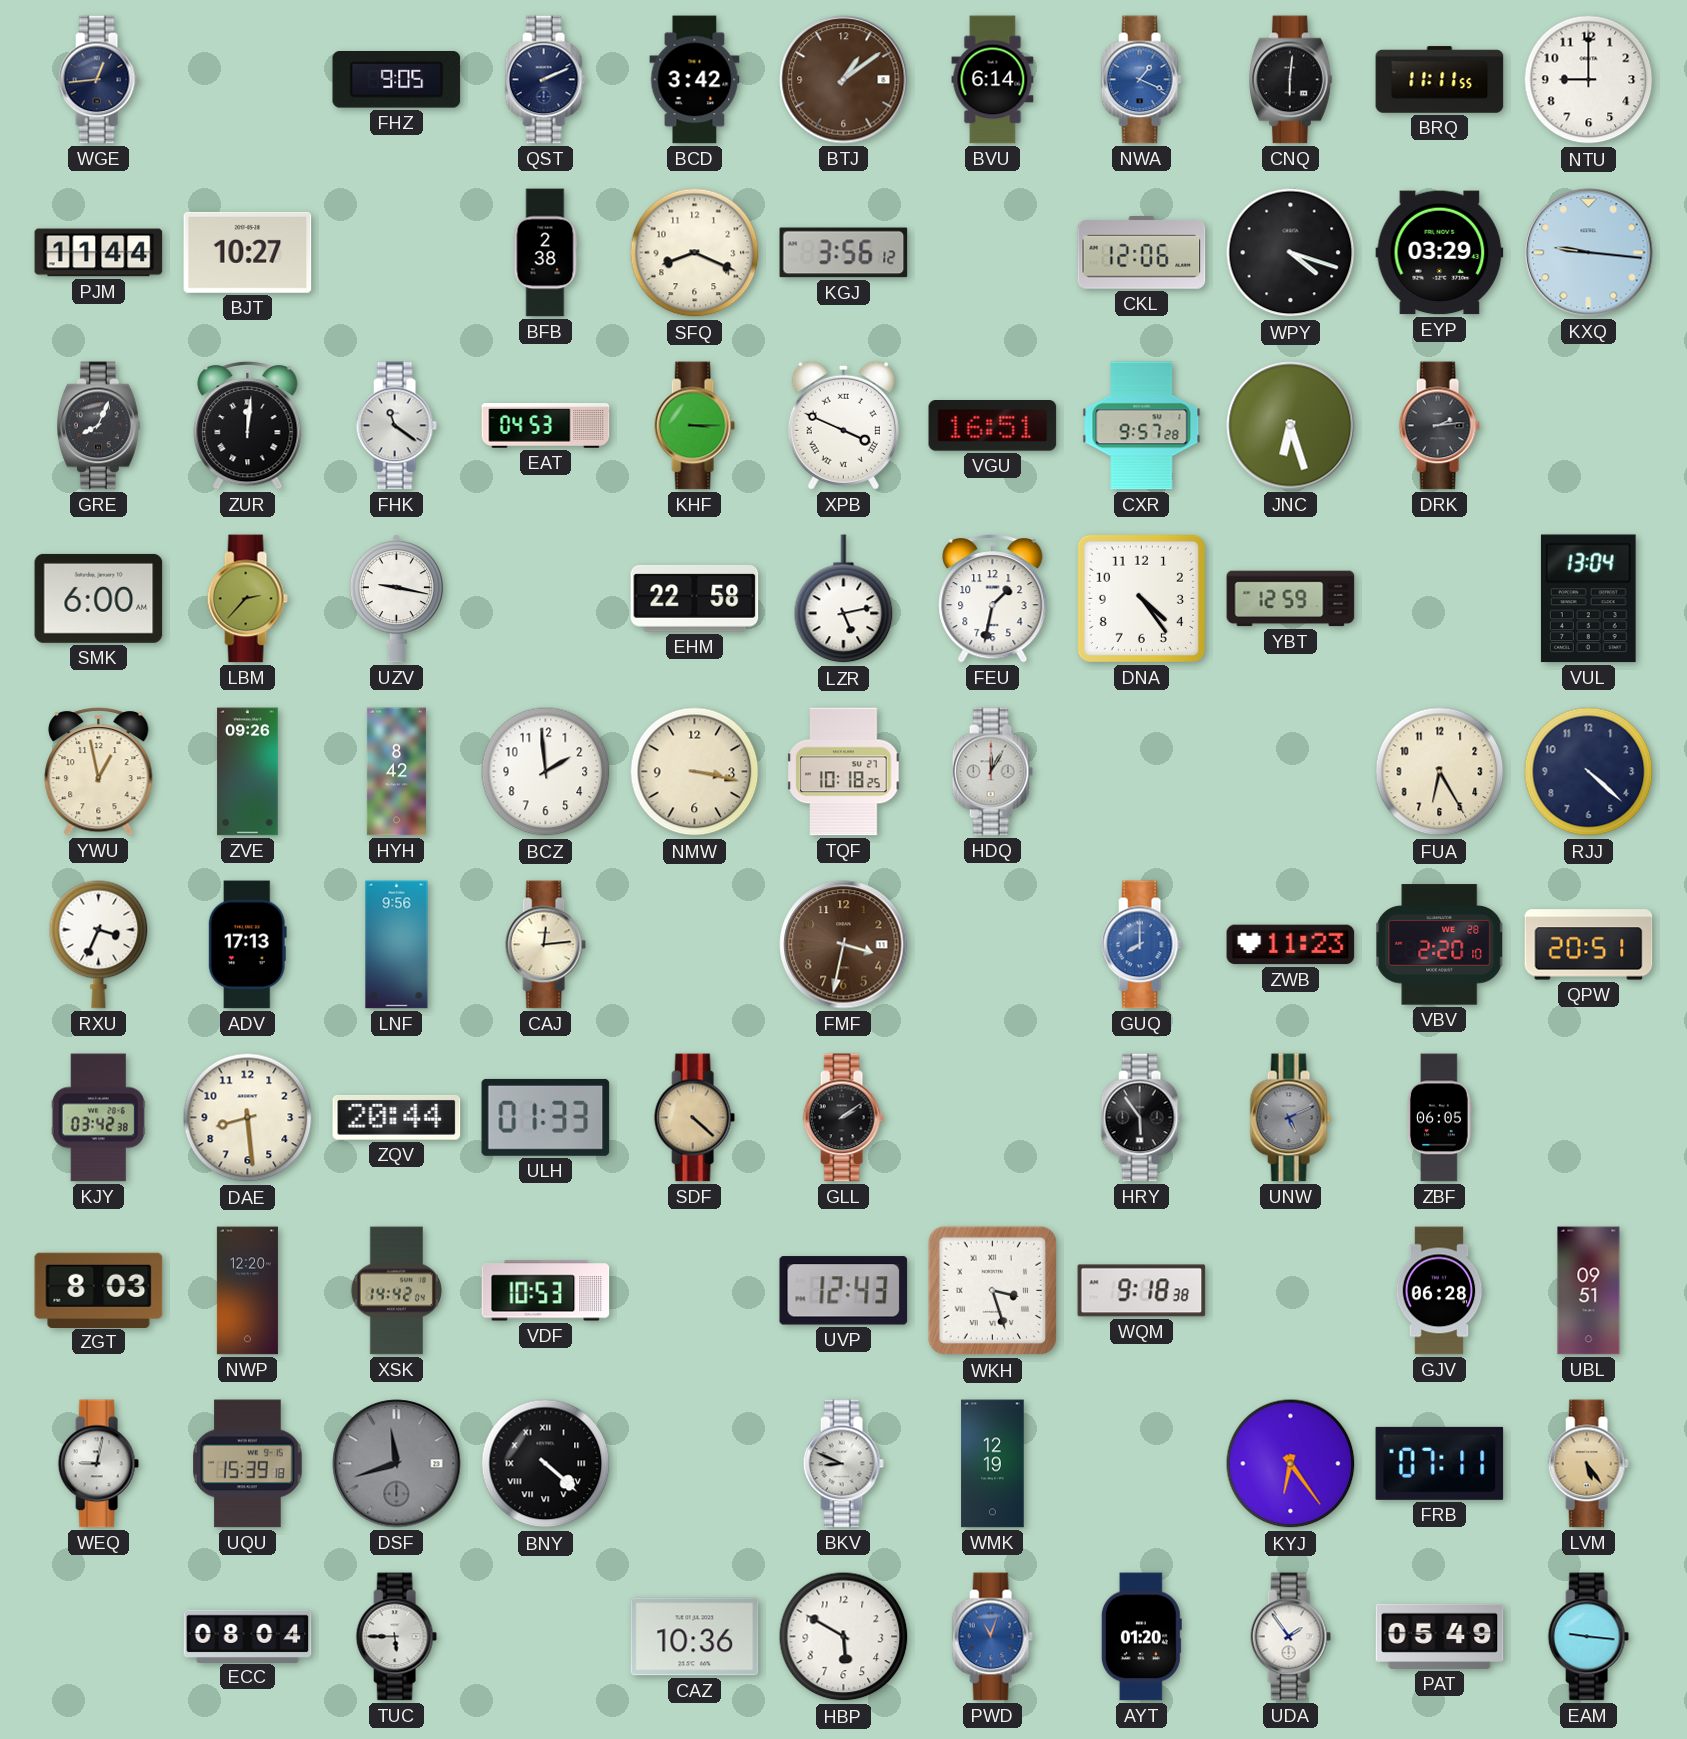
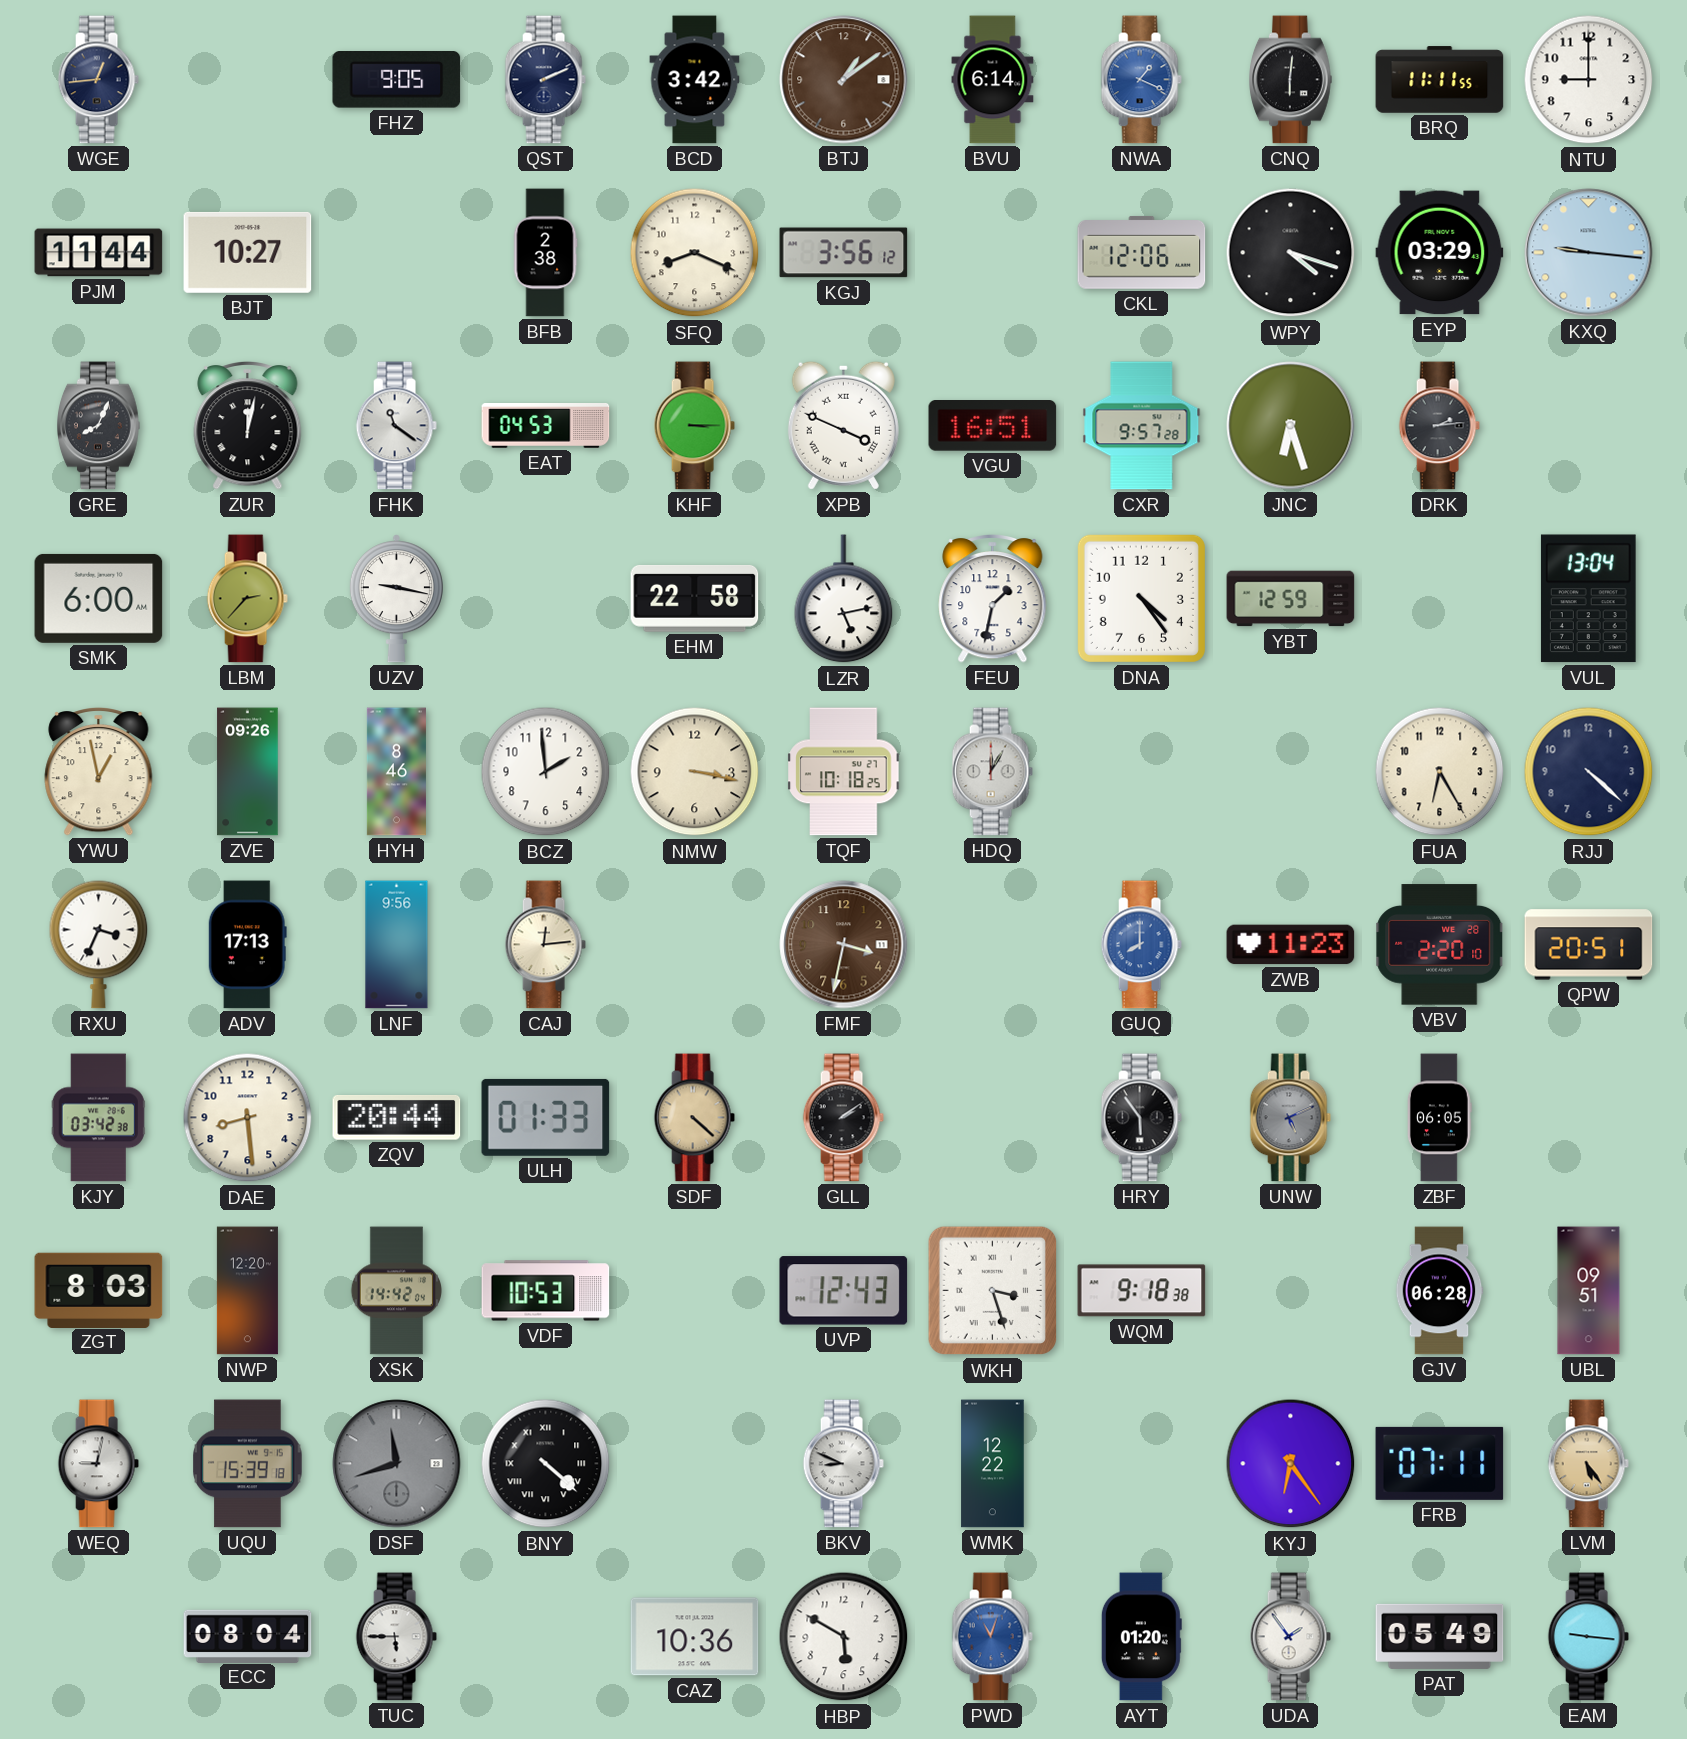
ZUR: 12:01 -> 12:02 (248, 425)
HYH: 8:42 -> 8:46 (396, 772)
WMK: 12:19 -> 12:22 (993, 1464)
